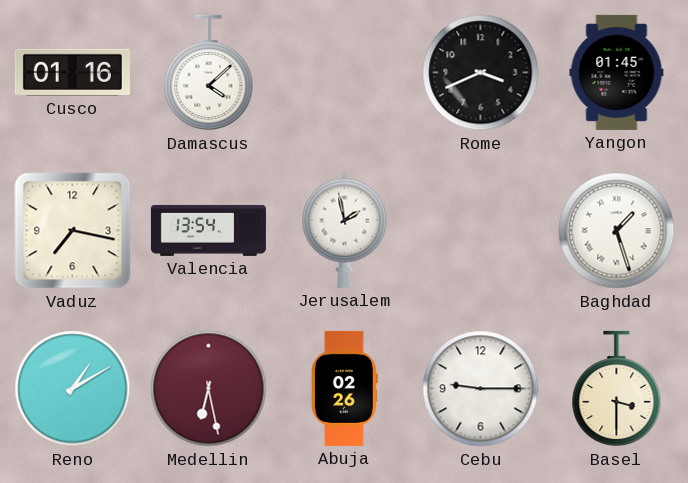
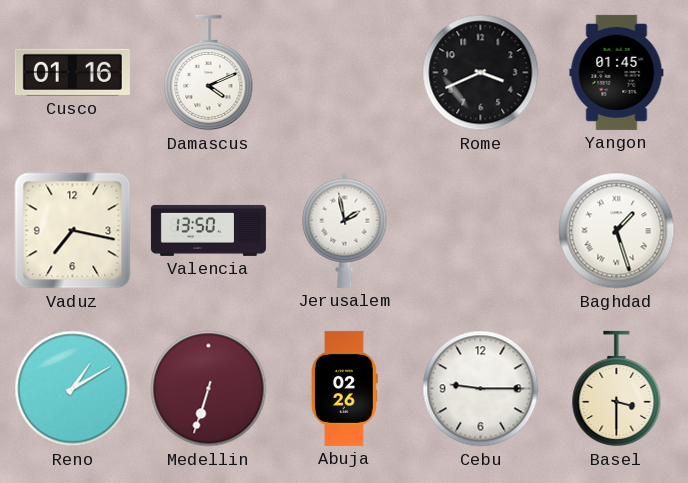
Damascus: 4:08 -> 4:11 (209, 73)
Valencia: 13:54 -> 13:50 (208, 230)
Medellin: 6:28 -> 6:33 (209, 389)
